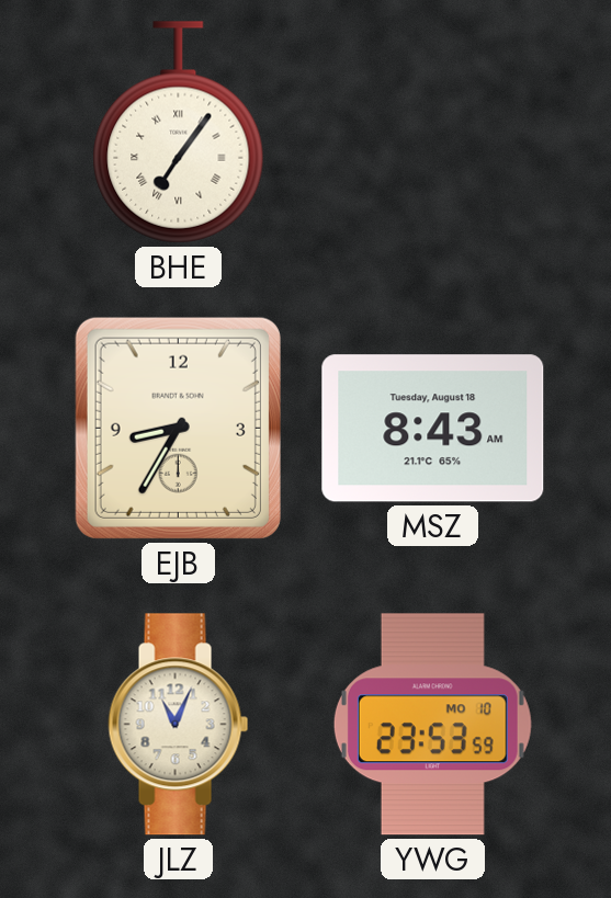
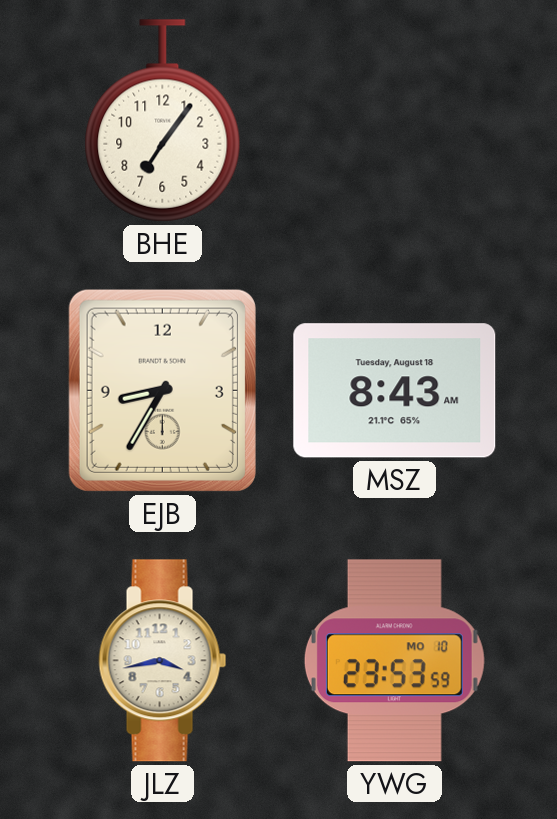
BHE numerals: Roman -> Arabic (163, 121)
JLZ: 11:04 -> 3:43 (163, 661)
